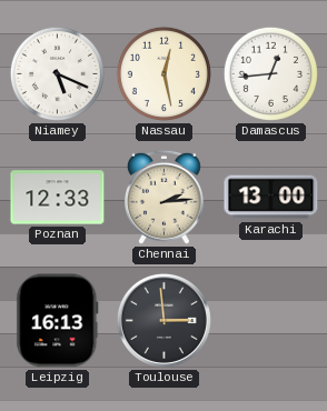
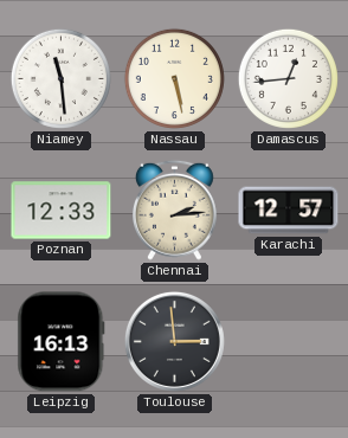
Niamey: 5:19 -> 11:29 (60, 78)
Nassau: 12:28 -> 5:28 (174, 78)
Karachi: 13:00 -> 12:57 (289, 211)
